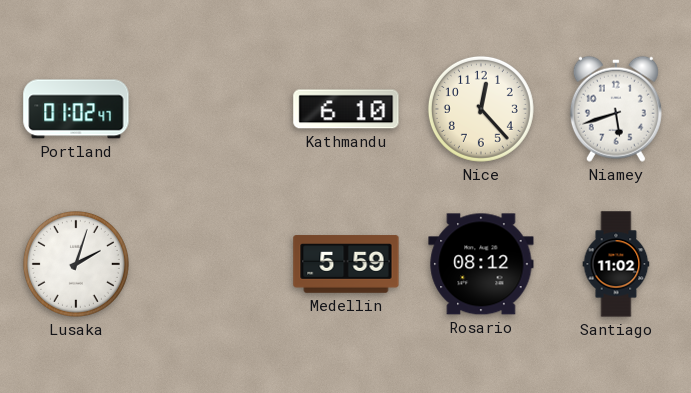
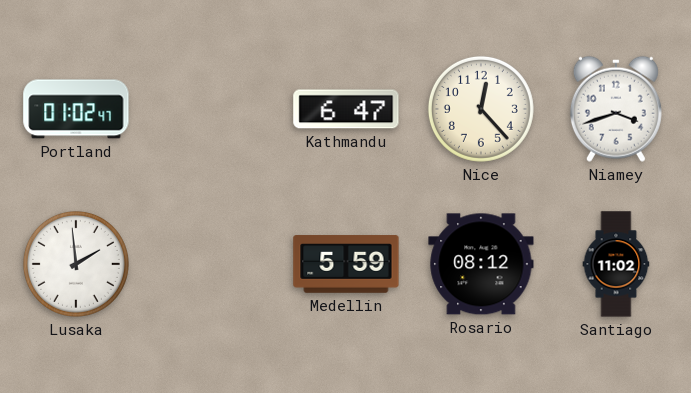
Kathmandu: 6:10 -> 6:47 (346, 109)
Niamey: 5:42 -> 3:42 (616, 109)
Lusaka: 2:03 -> 1:59 (76, 264)
